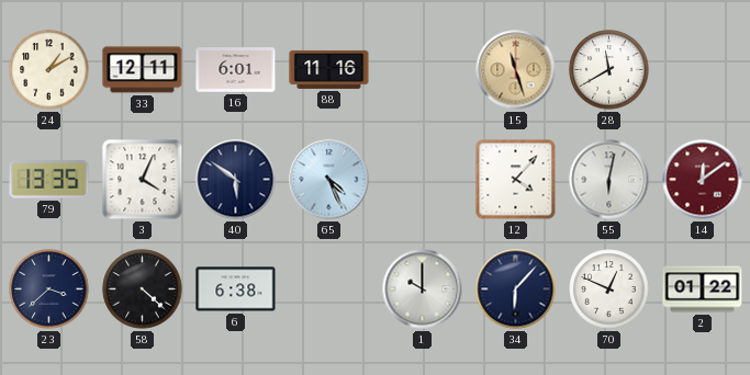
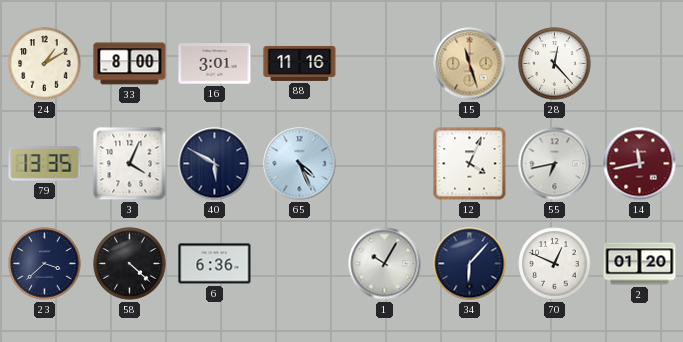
33: 12:11 -> 8:00 (130, 64)
16: 6:01 -> 3:01 (215, 64)
28: 11:40 -> 12:23 (555, 64)
40: 5:51 -> 5:50 (215, 164)
12: 4:07 -> 4:04 (470, 164)
55: 6:02 -> 6:43 (555, 164)
14: 12:09 -> 11:43 (640, 164)
6: 6:38 -> 6:36 (215, 264)
1: 10:00 -> 10:05 (385, 264)
2: 01:22 -> 01:20 (640, 264)
